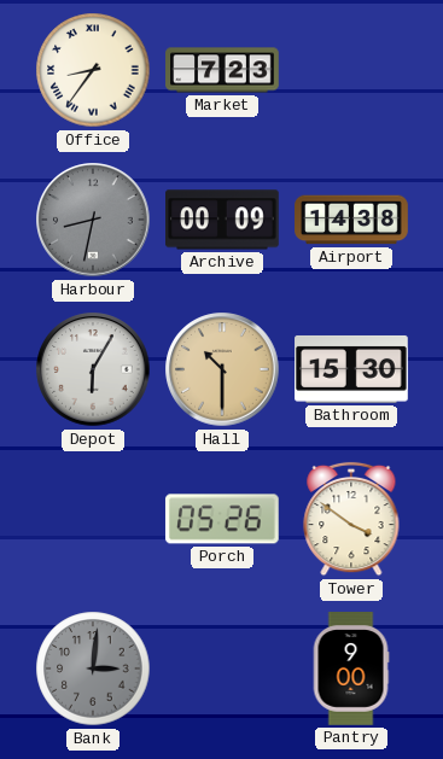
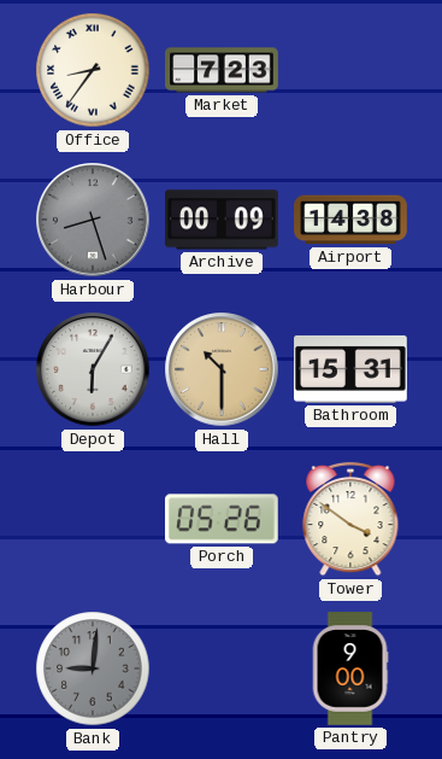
Harbour: 8:32 -> 8:27 (93, 220)
Bathroom: 15:30 -> 15:31 (350, 369)
Bank: 3:01 -> 9:01 (93, 668)
